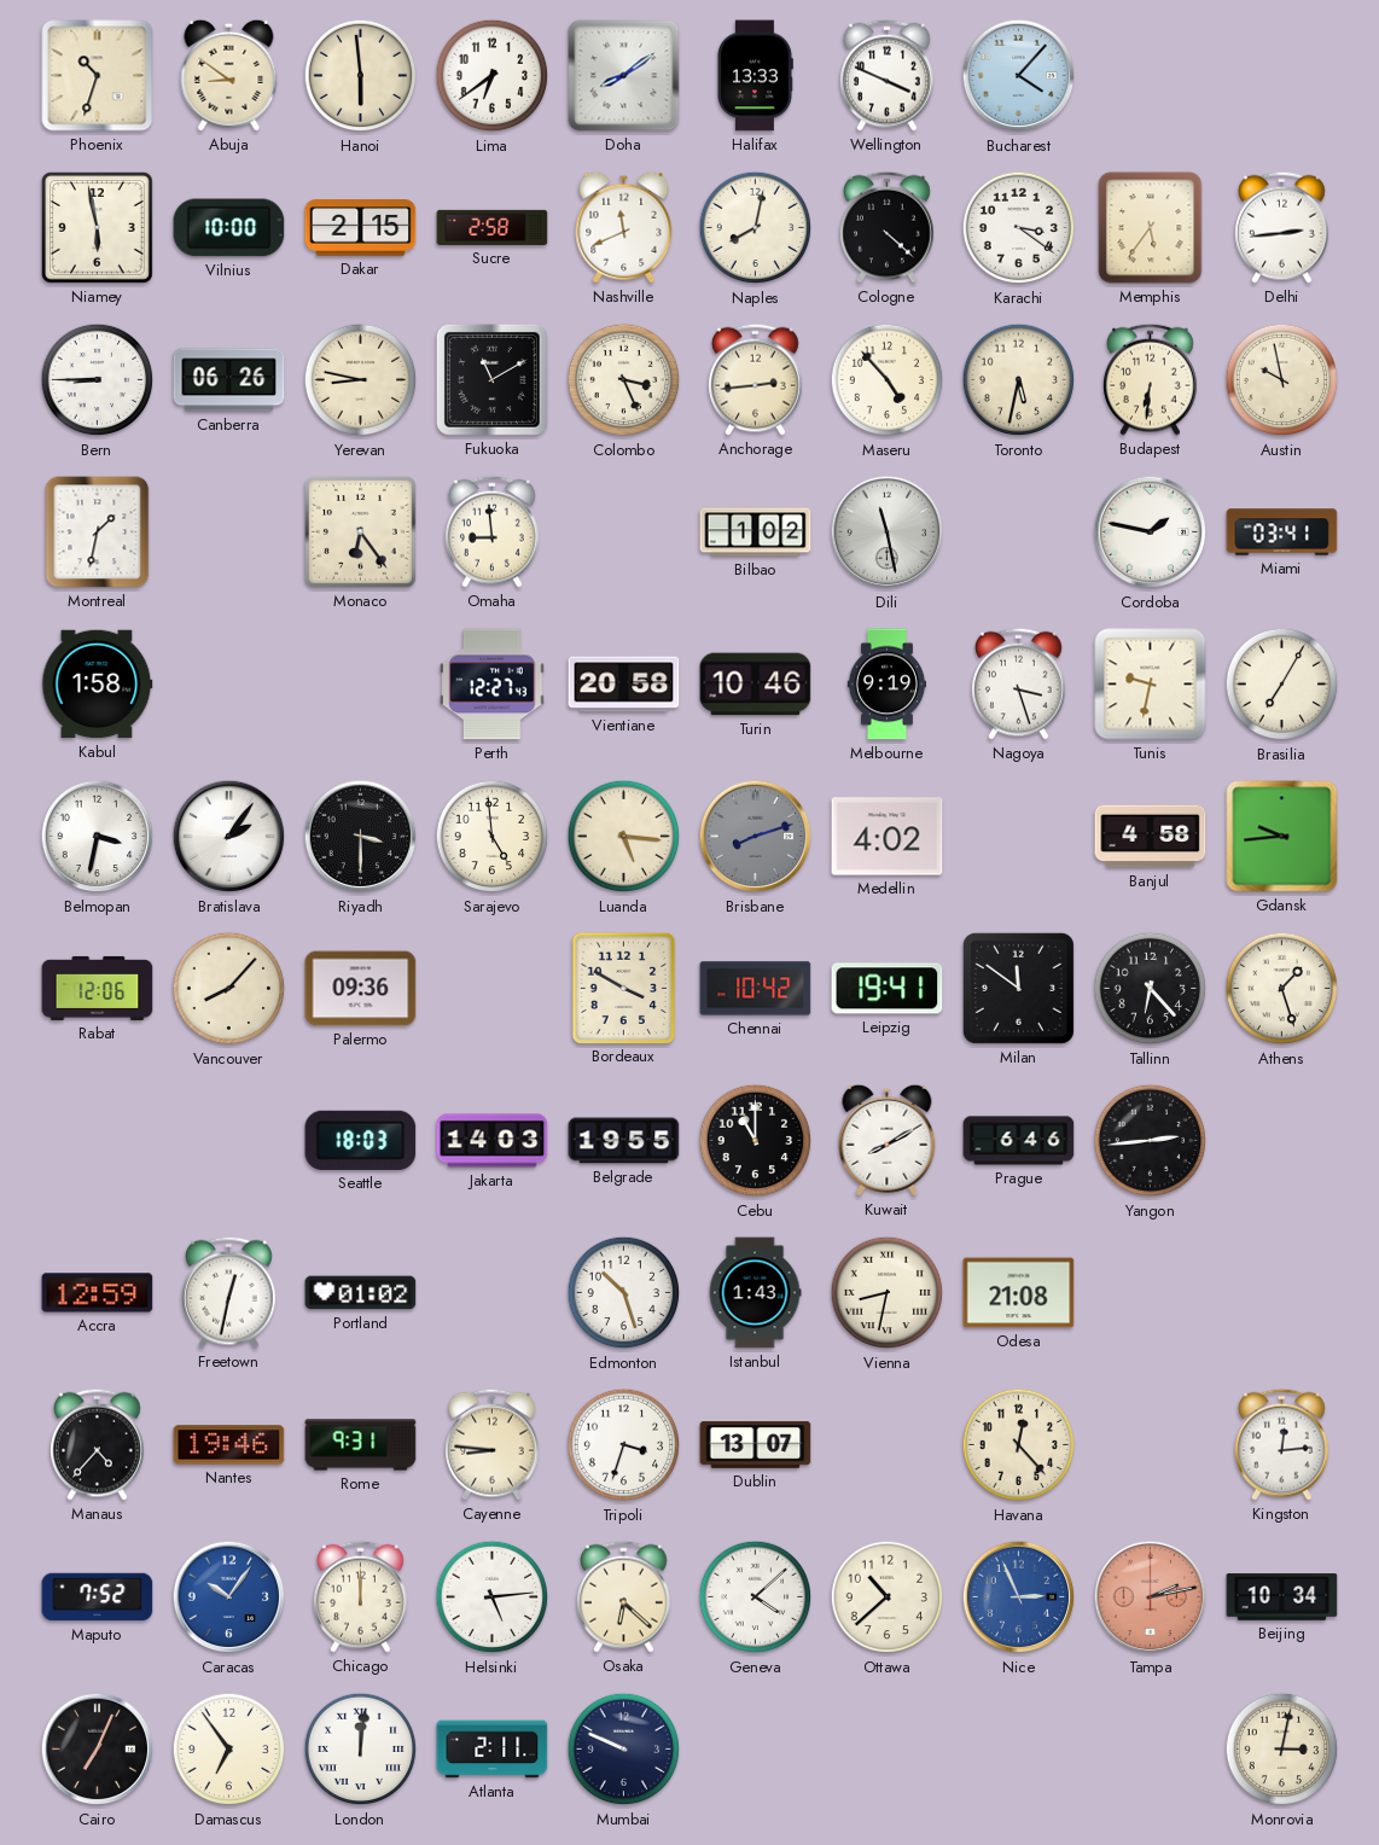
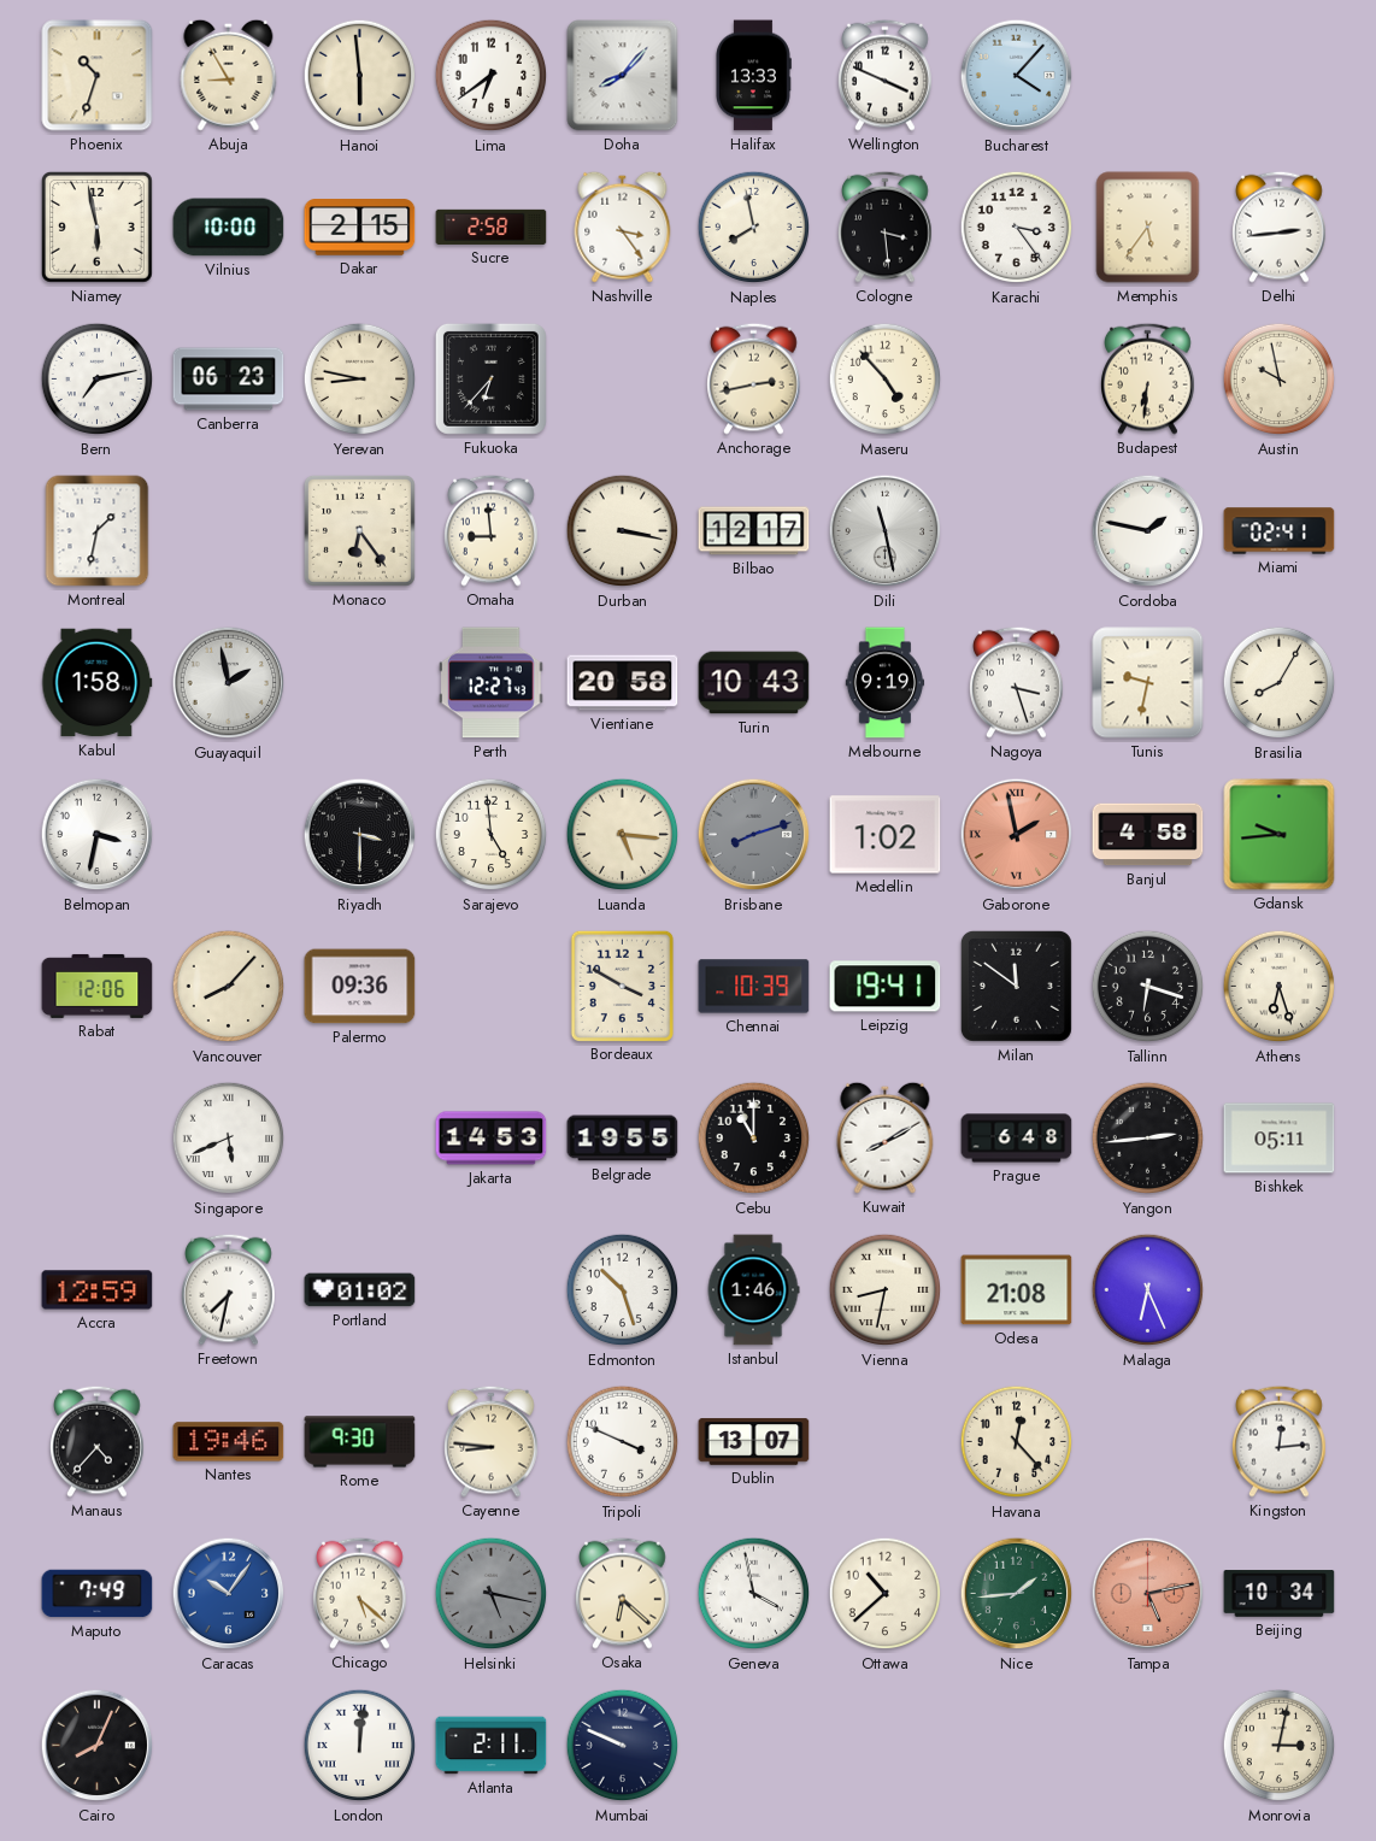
Abuja: 8:51 -> 8:55 (229, 75)
Doha: 8:09 -> 8:07 (623, 76)
Nashville: 11:41 -> 3:24 (623, 227)
Naples: 8:02 -> 7:58 (754, 228)
Cologne: 4:22 -> 3:29 (886, 227)
Karachi: 3:21 -> 3:24 (1017, 228)
Bern: 8:45 -> 7:13 (98, 380)
Canberra: 06:26 -> 06:23 (229, 380)
Fukuoka: 11:10 -> 6:37 (490, 378)
Colombo: 3:26 -> none (624, 380)
Anchorage: 2:44 -> 2:43 (754, 378)
Toronto: 5:32 -> none (1019, 380)
Durban: none -> 3:17 (623, 531)
Bilbao: 1:02 -> 12:17 (754, 531)
Miami: 03:41 -> 02:41 (1280, 531)
Guayaquil: none -> 1:58 (229, 683)
Turin: 10:46 -> 10:43 (754, 683)
Brasilia: 7:05 -> 8:05 (1280, 683)
Bratislava: 2:06 -> none (229, 837)
Medellin: 4:02 -> 1:02 (886, 835)
Gaborone: none -> 1:58 (1017, 835)
Chennai: 10:42 -> 10:39 (754, 987)
Tallinn: 6:23 -> 6:18 (1148, 987)
Athens: 1:27 -> 6:27 (1280, 987)
Singapore: none -> 5:41 (229, 1139)
Seattle: 18:03 -> none (361, 1140)
Jakarta: 14:03 -> 14:53 (492, 1139)
Prague: 6:46 -> 6:48 (1017, 1139)
Bishkek: none -> 05:11 (1280, 1139)
Freetown: 12:32 -> 7:32 (229, 1289)
Istanbul: 1:43 -> 1:46 (753, 1290)
Malaga: none -> 6:26 (1148, 1290)
Rome: 9:31 -> 9:30 (360, 1442)
Tripoli: 3:33 -> 3:49 (623, 1442)
Maputo: 7:52 -> 7:49 (98, 1594)
Chicago: 12:00 -> 5:22 (360, 1593)
Helsinki: 5:14 -> 5:17 (492, 1594)
Helsinki dial: white -> grey (492, 1594)
Geneva: 4:08 -> 3:58 (754, 1594)
Nice: 2:56 -> 1:44 (1017, 1594)
Nice dial: blue -> green (1017, 1594)
Tampa: 2:13 -> 5:13 (1148, 1594)
Cairo: 7:04 -> 8:04 (98, 1746)
Damascus: 6:54 -> none (229, 1750)
